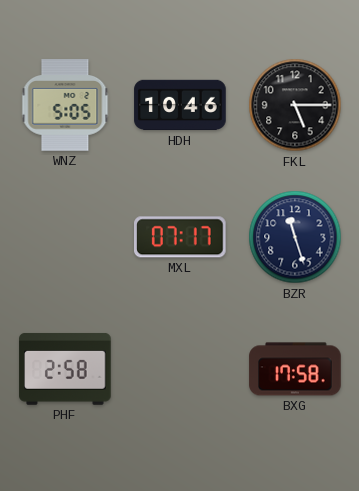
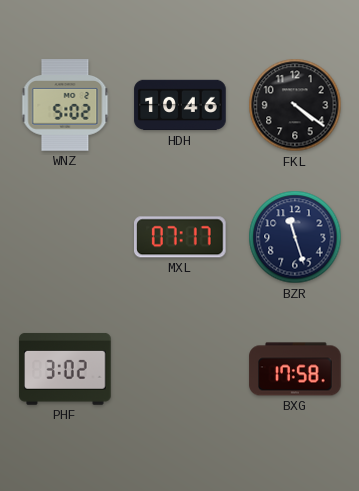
WNZ: 5:05 -> 5:02 (65, 105)
FKL: 5:15 -> 4:21 (295, 105)
PHF: 2:58 -> 3:02 (65, 369)
